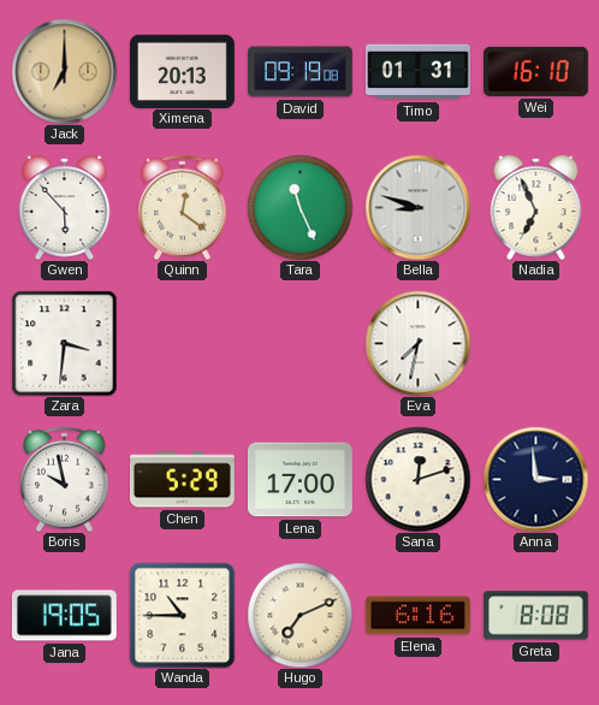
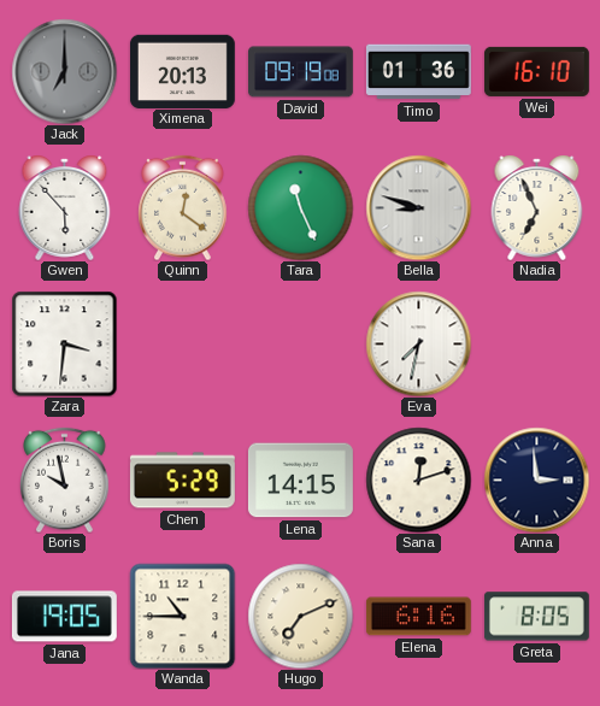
Jack dial: champagne -> grey (64, 71)
Timo: 01:31 -> 01:36 (418, 72)
Lena: 17:00 -> 14:15 (300, 481)
Greta: 8:08 -> 8:05 (536, 617)
